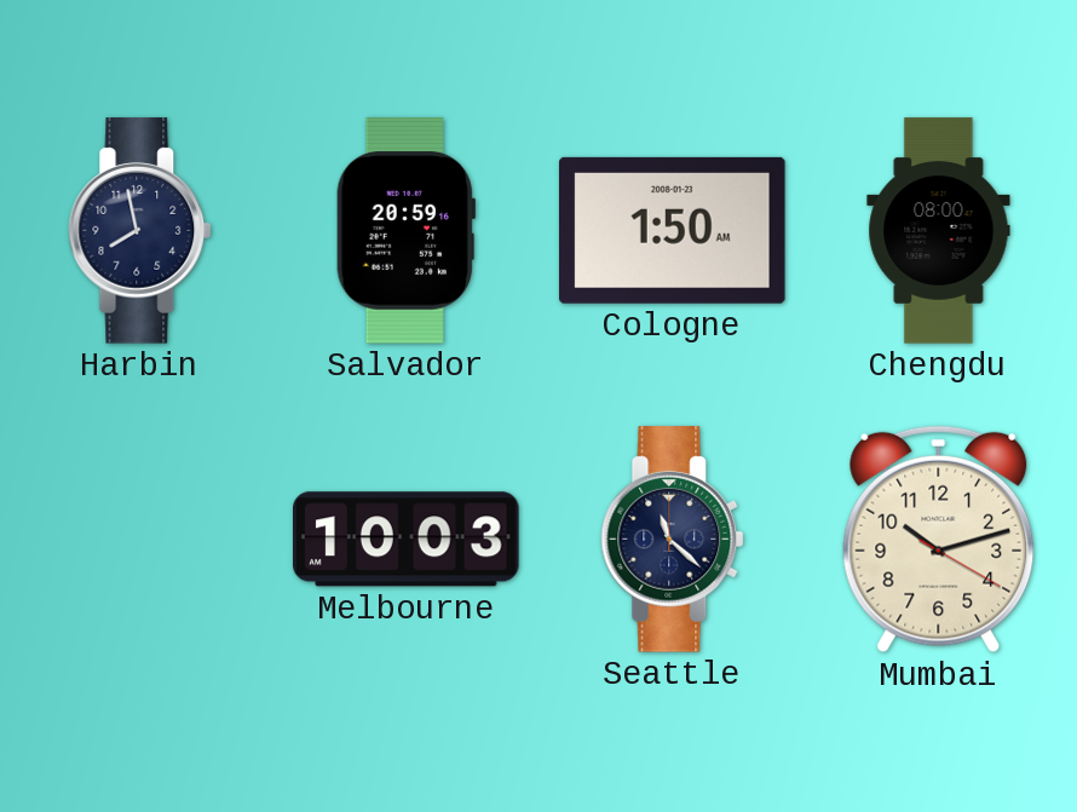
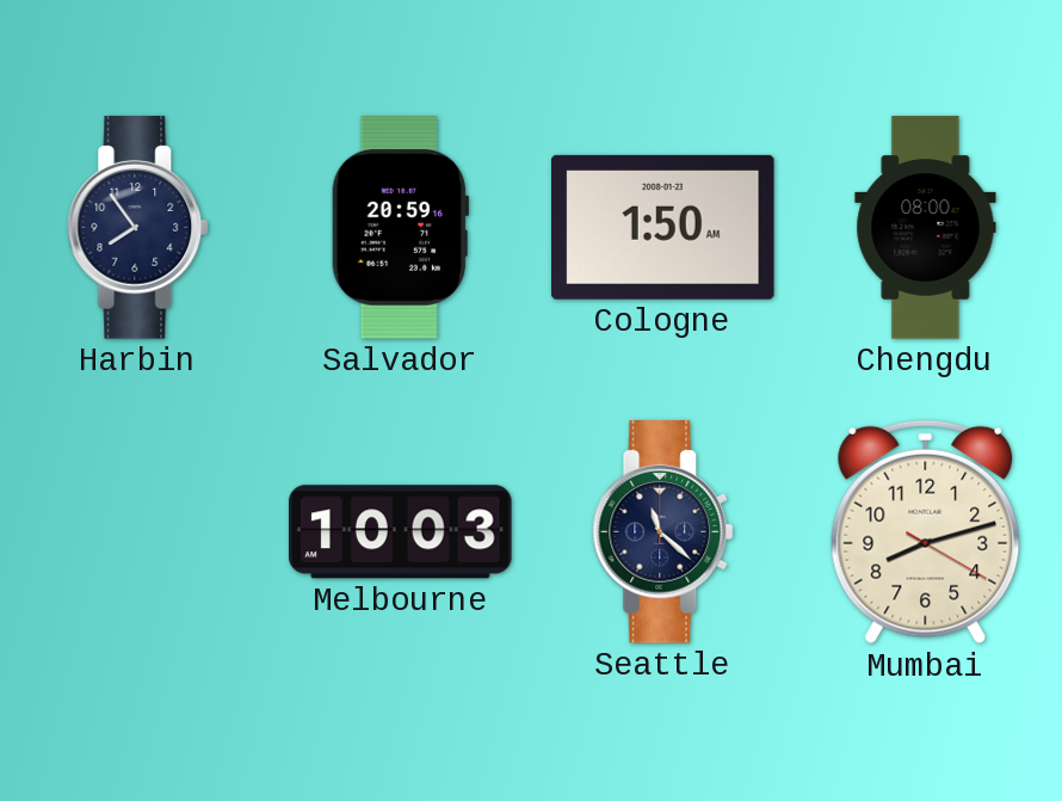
Harbin: 7:58 -> 7:54 (138, 228)
Mumbai: 10:12 -> 8:12 (926, 532)
